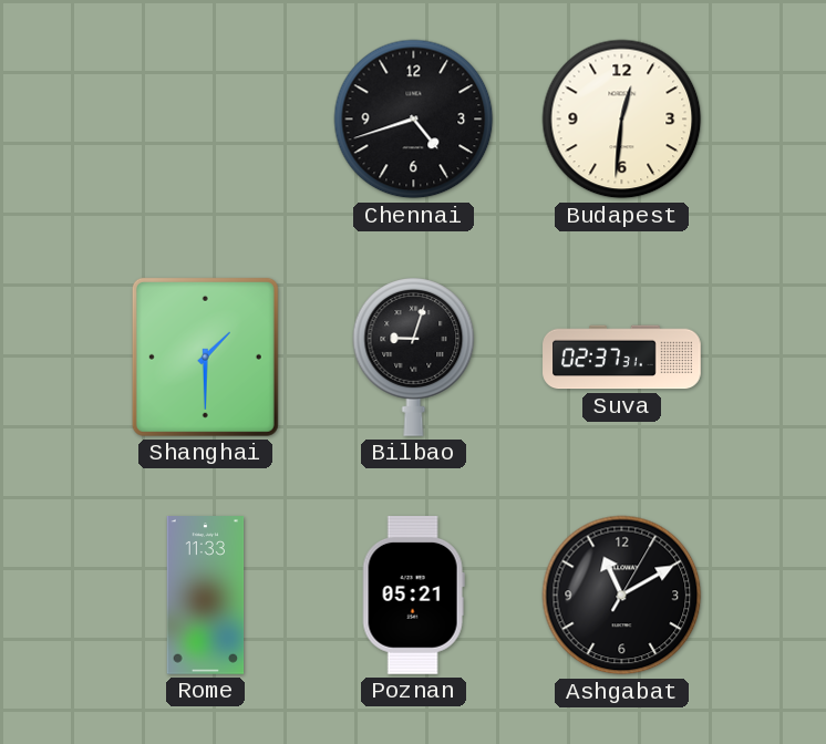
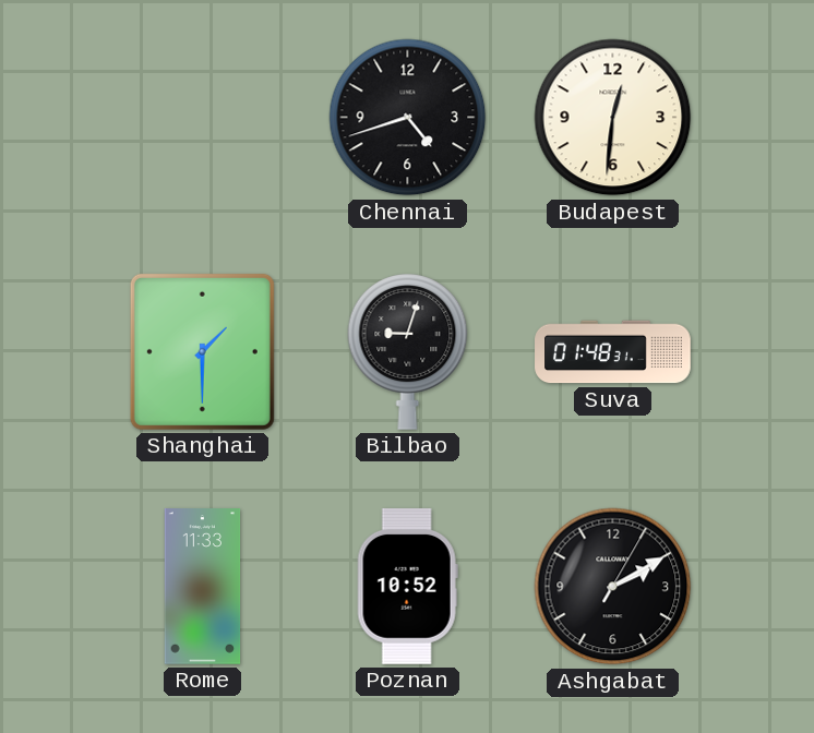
Suva: 02:37 -> 01:48 (613, 352)
Poznan: 05:21 -> 10:52 (407, 586)
Ashgabat: 11:10 -> 2:10 (613, 587)
